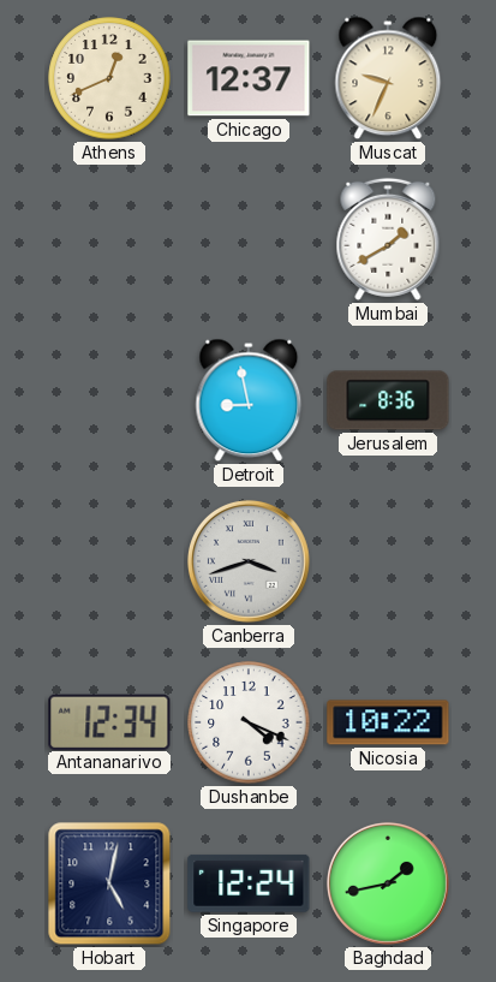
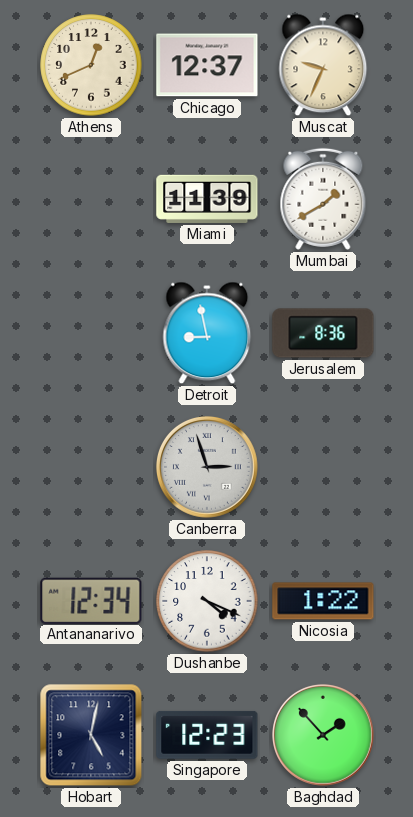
Miami: none -> 11:39 (207, 199)
Canberra: 3:42 -> 2:57 (207, 467)
Nicosia: 10:22 -> 1:22 (323, 601)
Singapore: 12:24 -> 12:23 (207, 735)
Baghdad: 1:43 -> 1:53 (323, 735)
